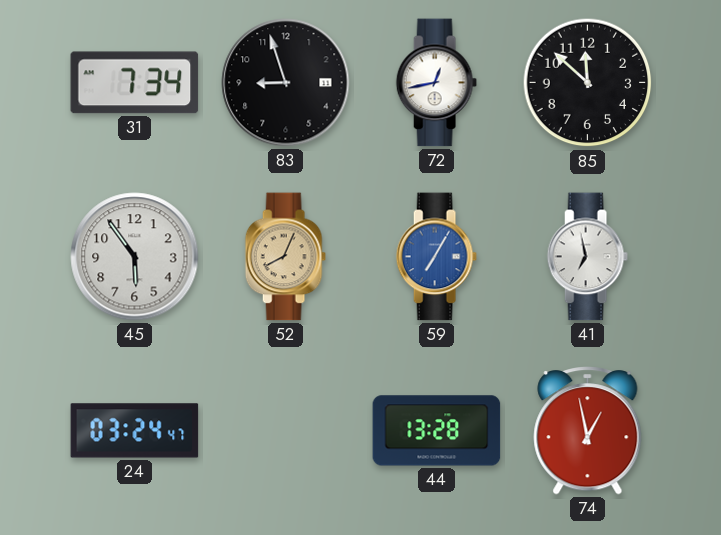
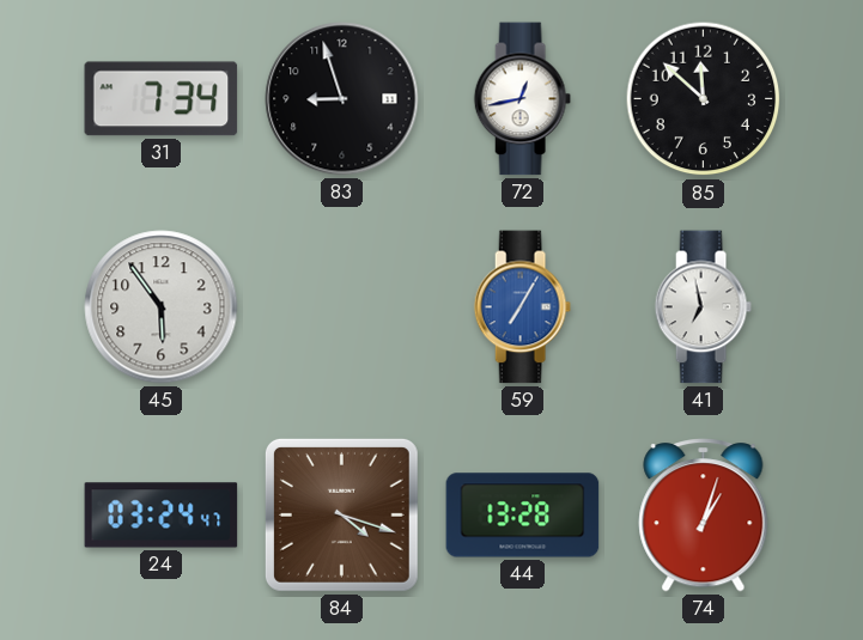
52: 8:04 -> none (285, 257)
84: none -> 4:18 (341, 514)
74: 12:58 -> 1:03 (704, 516)
